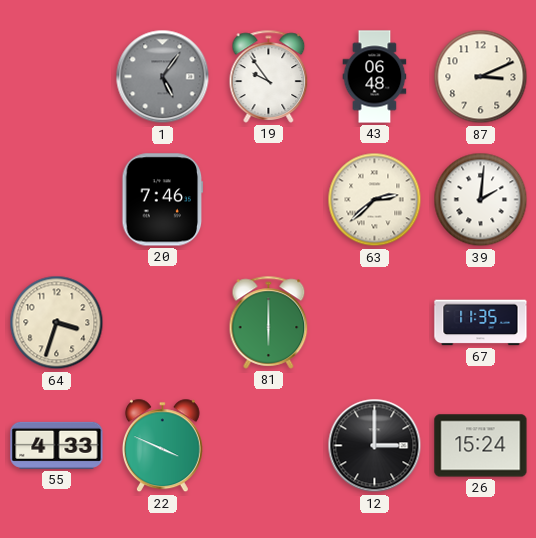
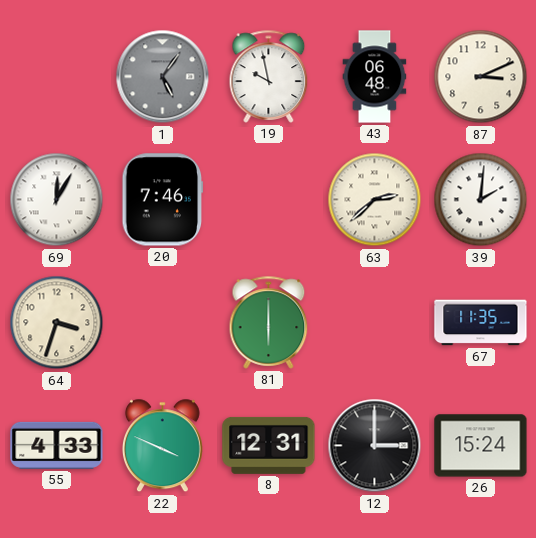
19: 9:54 -> 9:58 (269, 76)
69: none -> 12:05 (57, 200)
8: none -> 12:31 (269, 445)
